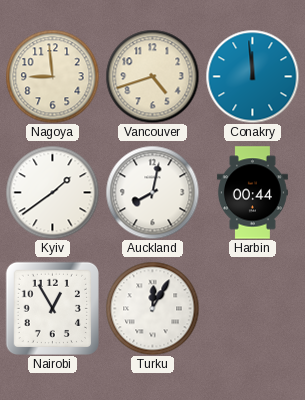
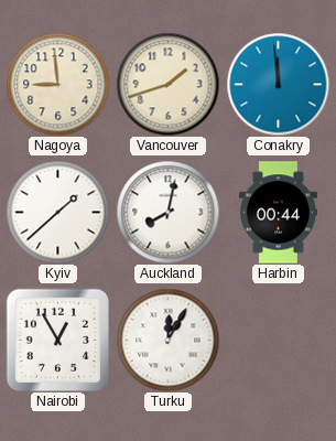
Vancouver: 4:42 -> 1:42 (167, 84)
Kyiv: 1:39 -> 1:38 (57, 212)
